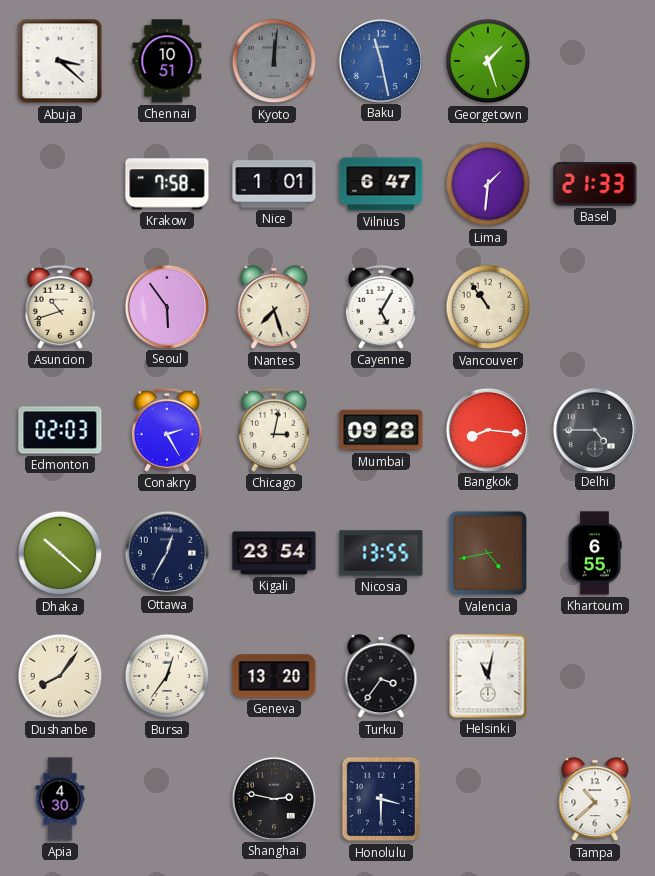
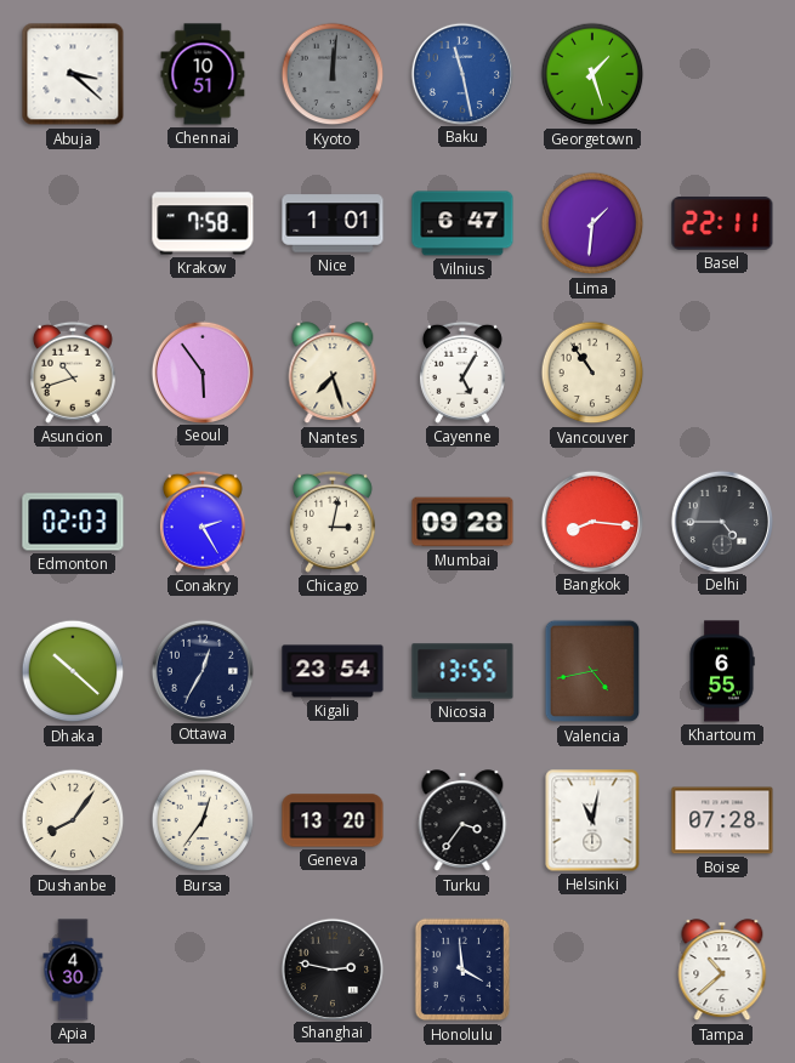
Basel: 21:33 -> 22:11 (722, 223)
Boise: none -> 07:28 (722, 820)
Honolulu: 3:30 -> 3:59 (462, 970)
